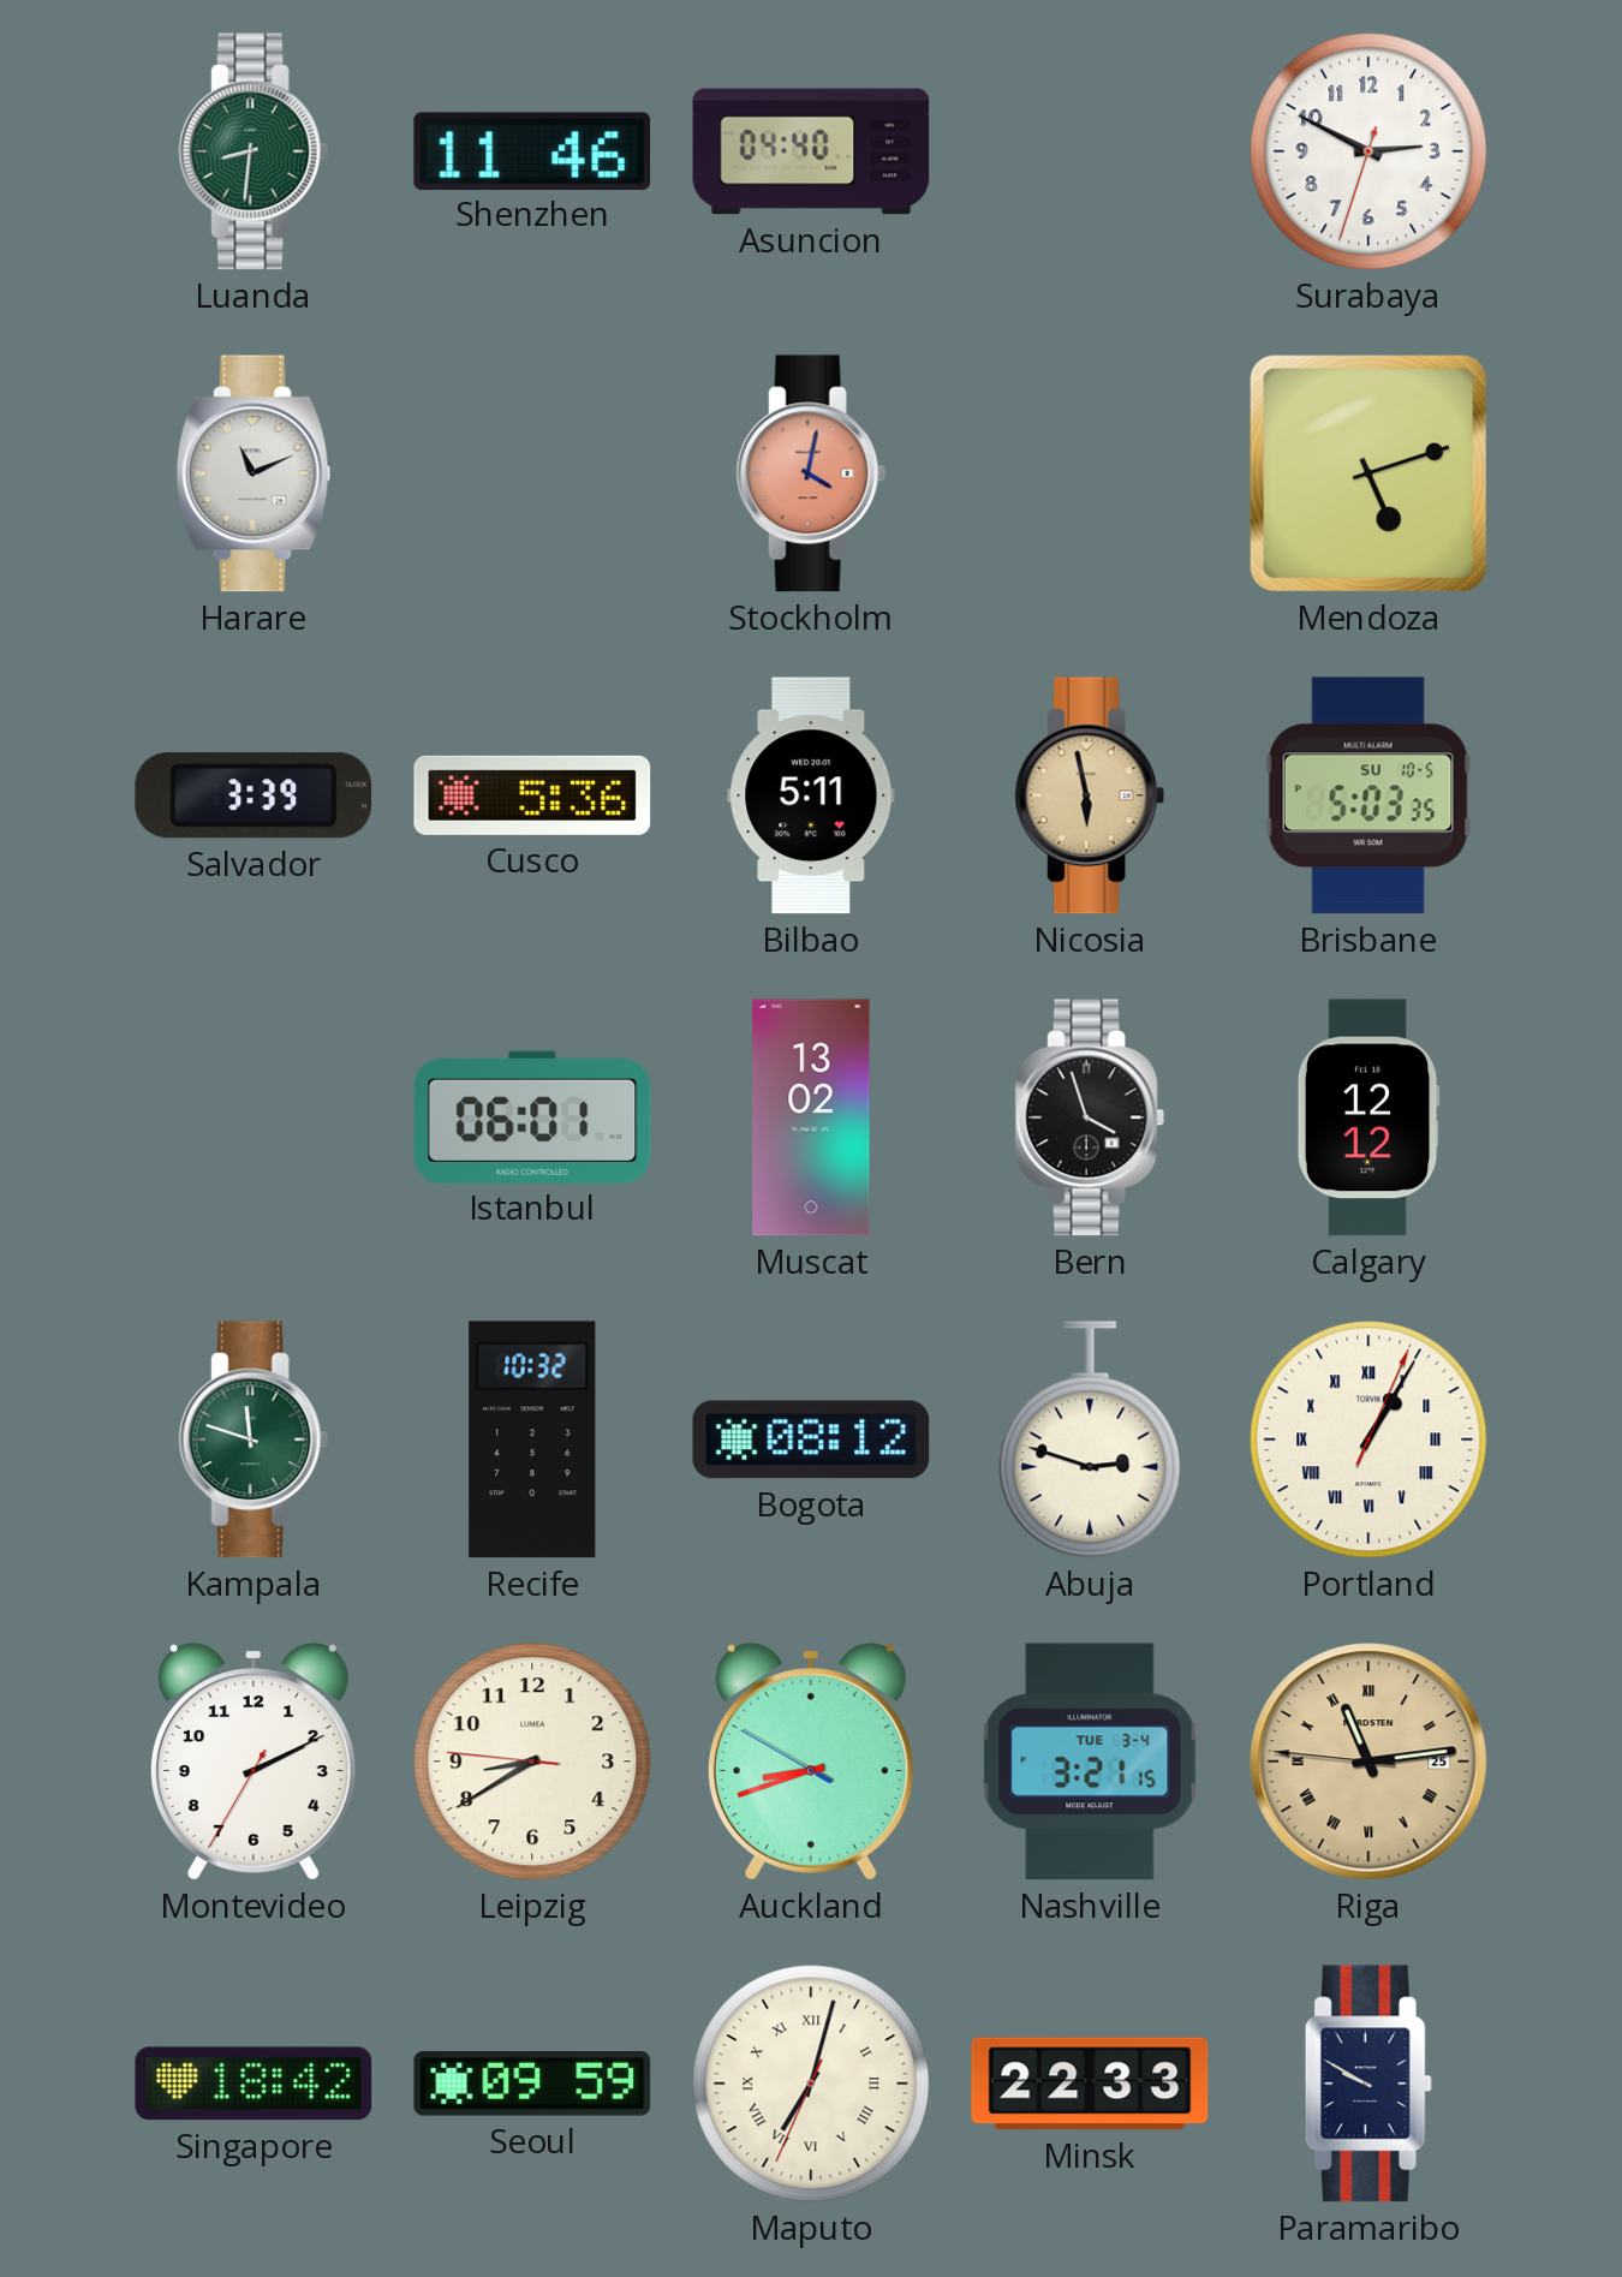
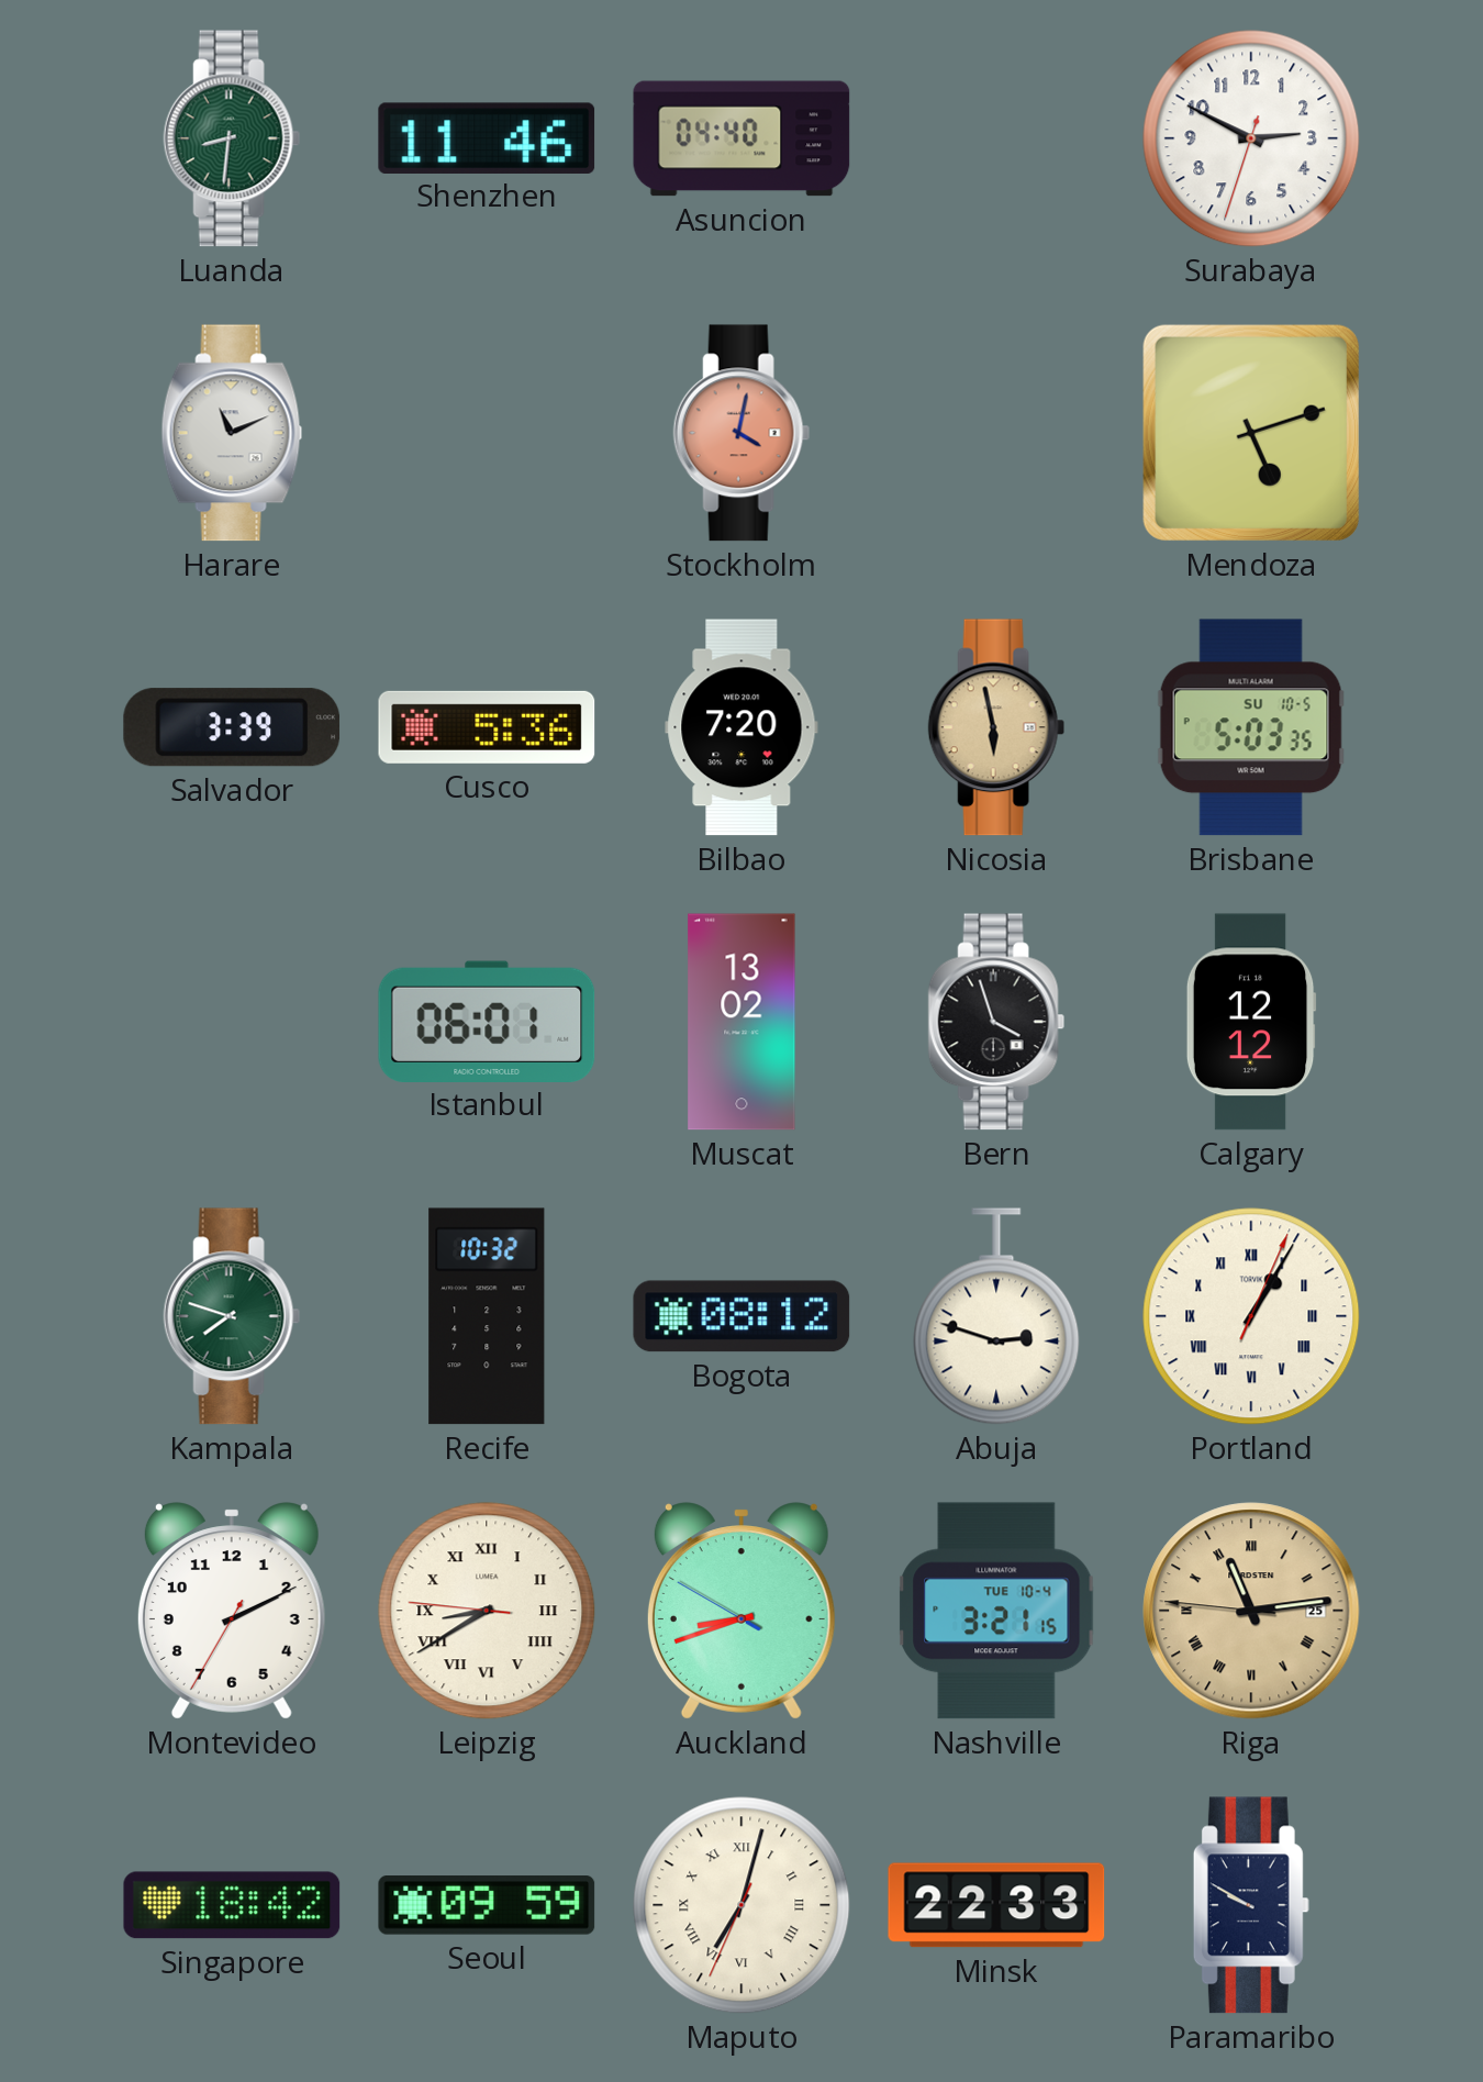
Bilbao: 5:11 -> 7:20 (741, 727)
Kampala: 11:48 -> 7:48 (232, 1316)
Leipzig numerals: Arabic -> Roman (487, 1611)
Nashville date: TUE 3-4 -> TUE 10-4 (996, 1611)
